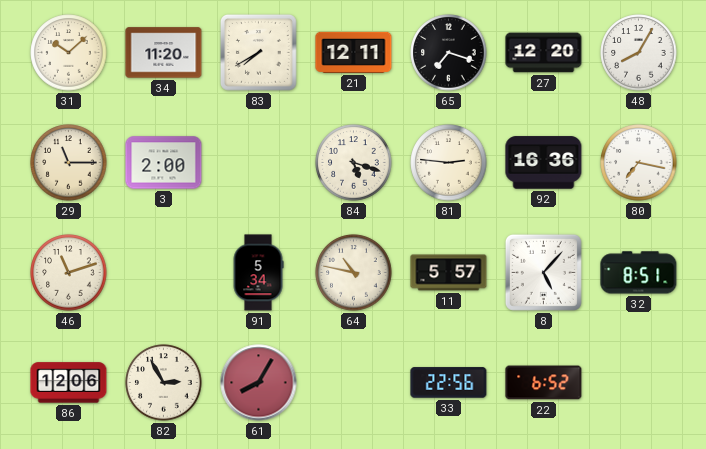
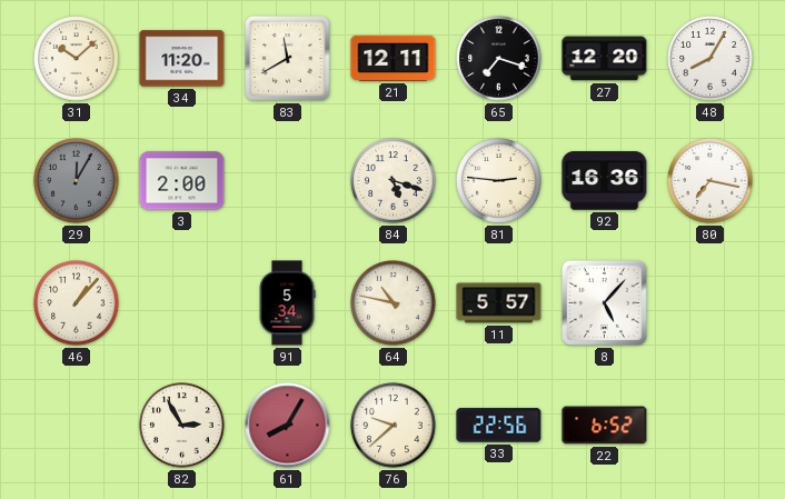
83: 7:40 -> 11:40 (288, 59)
29: 11:15 -> 12:05 (77, 181)
29 dial: cream -> grey (77, 181)
46: 11:12 -> 1:07 (77, 303)
32: 8:51 -> none (639, 273)
86: 12:06 -> none (69, 383)
76: none -> 9:38 (394, 426)
